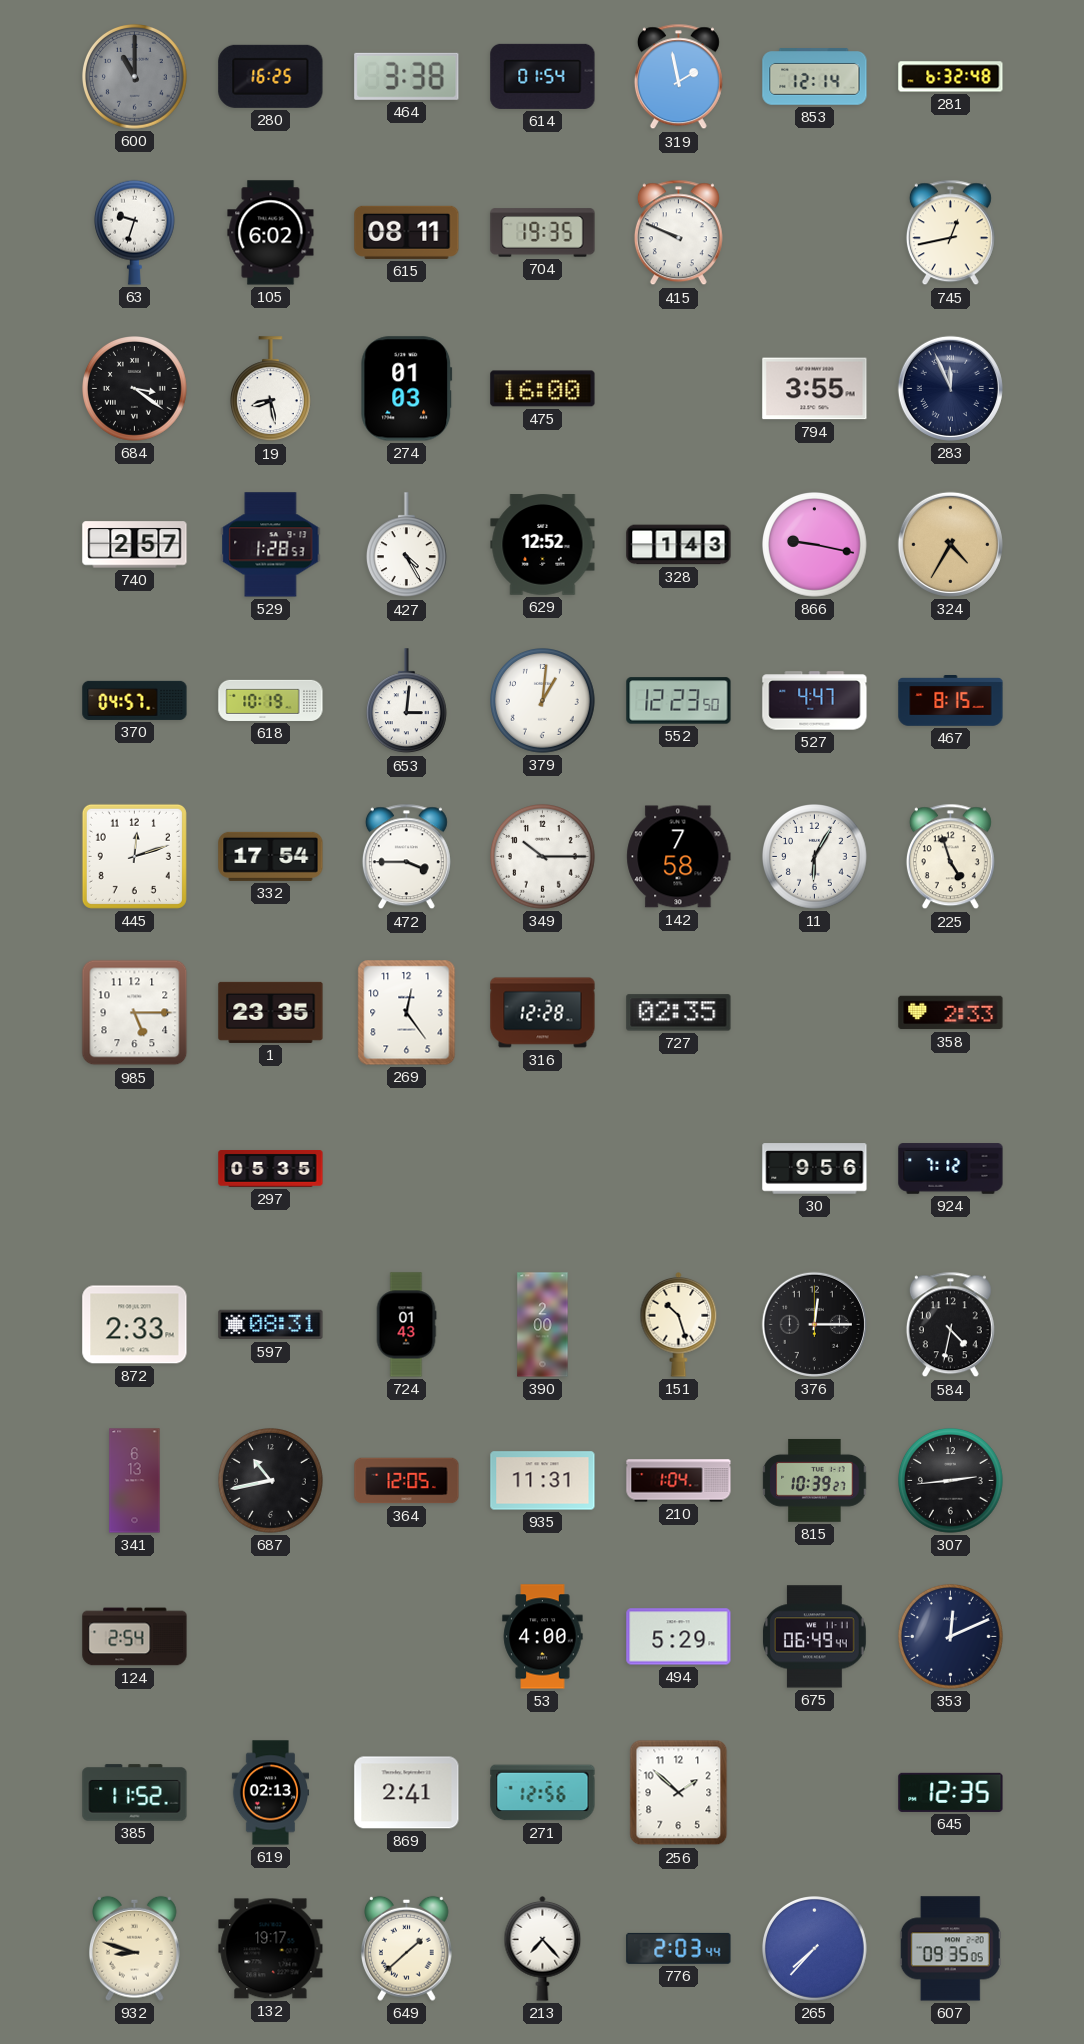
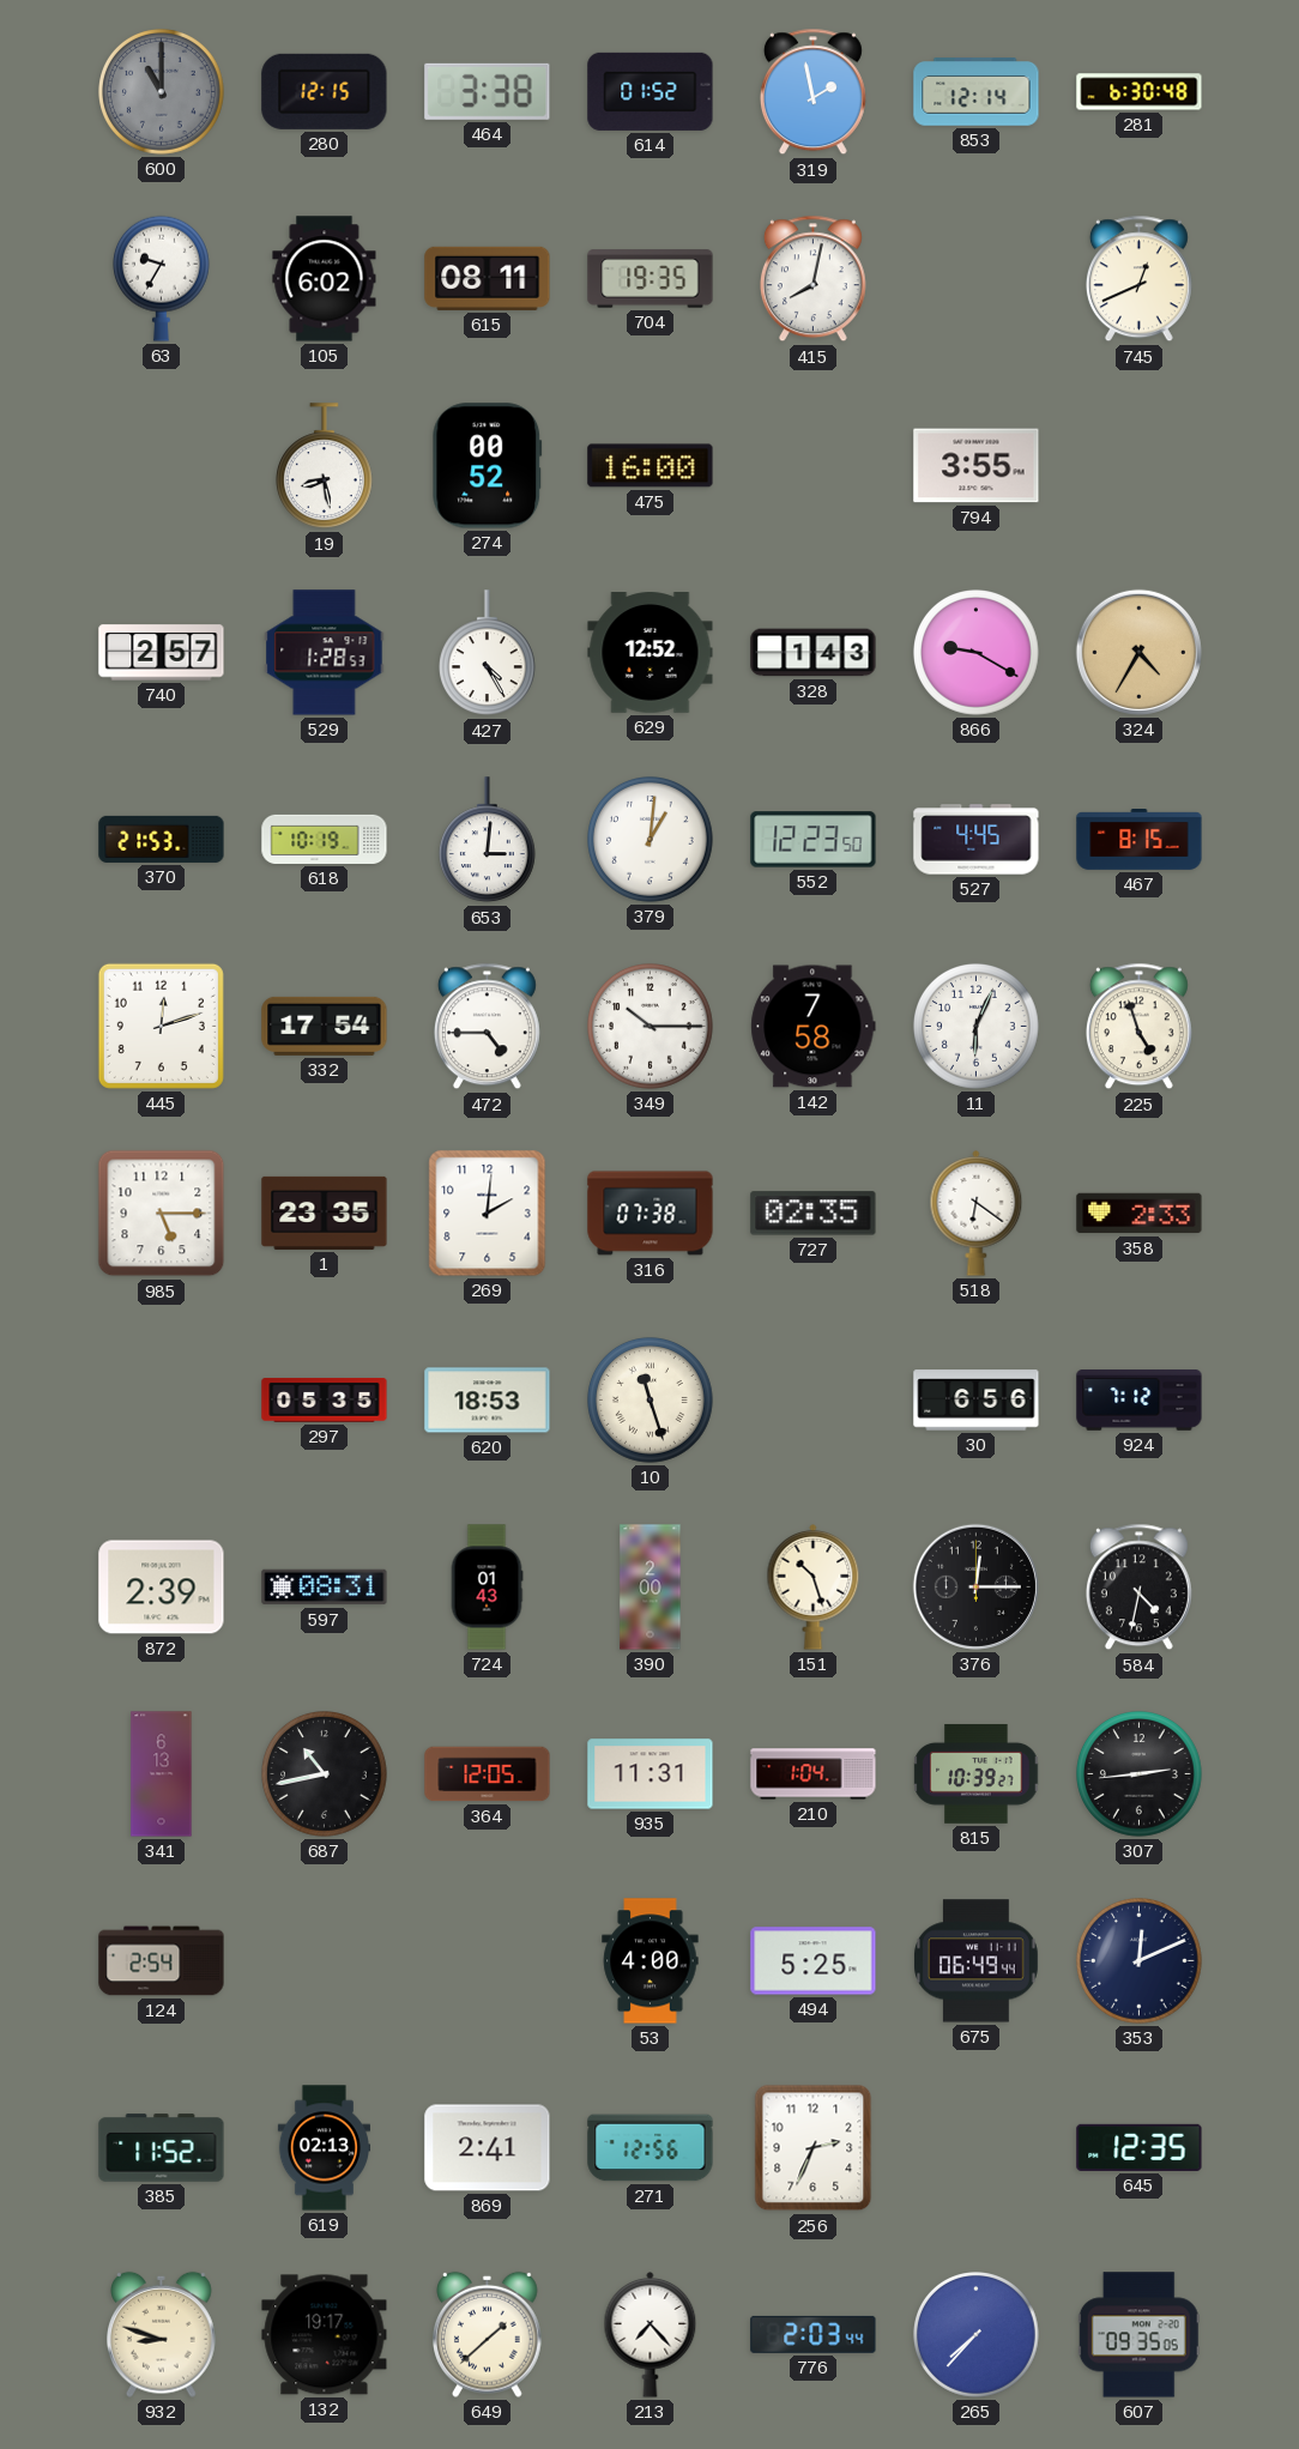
280: 16:25 -> 12:15 (325, 91)
614: 01:54 -> 01:52 (651, 91)
281: 6:32 -> 6:30 (1140, 92)
63: 9:33 -> 9:35 (161, 278)
415: 9:49 -> 8:02 (812, 279)
745: 12:43 -> 12:41 (1138, 279)
684: 3:21 -> none (135, 389)
274: 01:03 -> 00:52 (488, 466)
283: 11:56 -> none (950, 388)
866: 9:17 -> 9:20 (977, 653)
370: 04:57 -> 21:53 (162, 839)
527: 4:47 -> 4:45 (977, 840)
472: 3:45 -> 4:45 (487, 1027)
11: 6:05 -> 6:04 (977, 1027)
269: 12:24 -> 2:01 (488, 1214)
316: 12:28 -> 07:38 (651, 1214)
518: none -> 6:21 (977, 1214)
620: none -> 18:53 (488, 1401)
10: none -> 11:27 (651, 1401)
30: 9:56 -> 6:56 (977, 1401)
872: 2:33 -> 2:39 (162, 1588)
494: 5:29 -> 5:25 (814, 1961)
256: 1:52 -> 2:34 (814, 2148)
